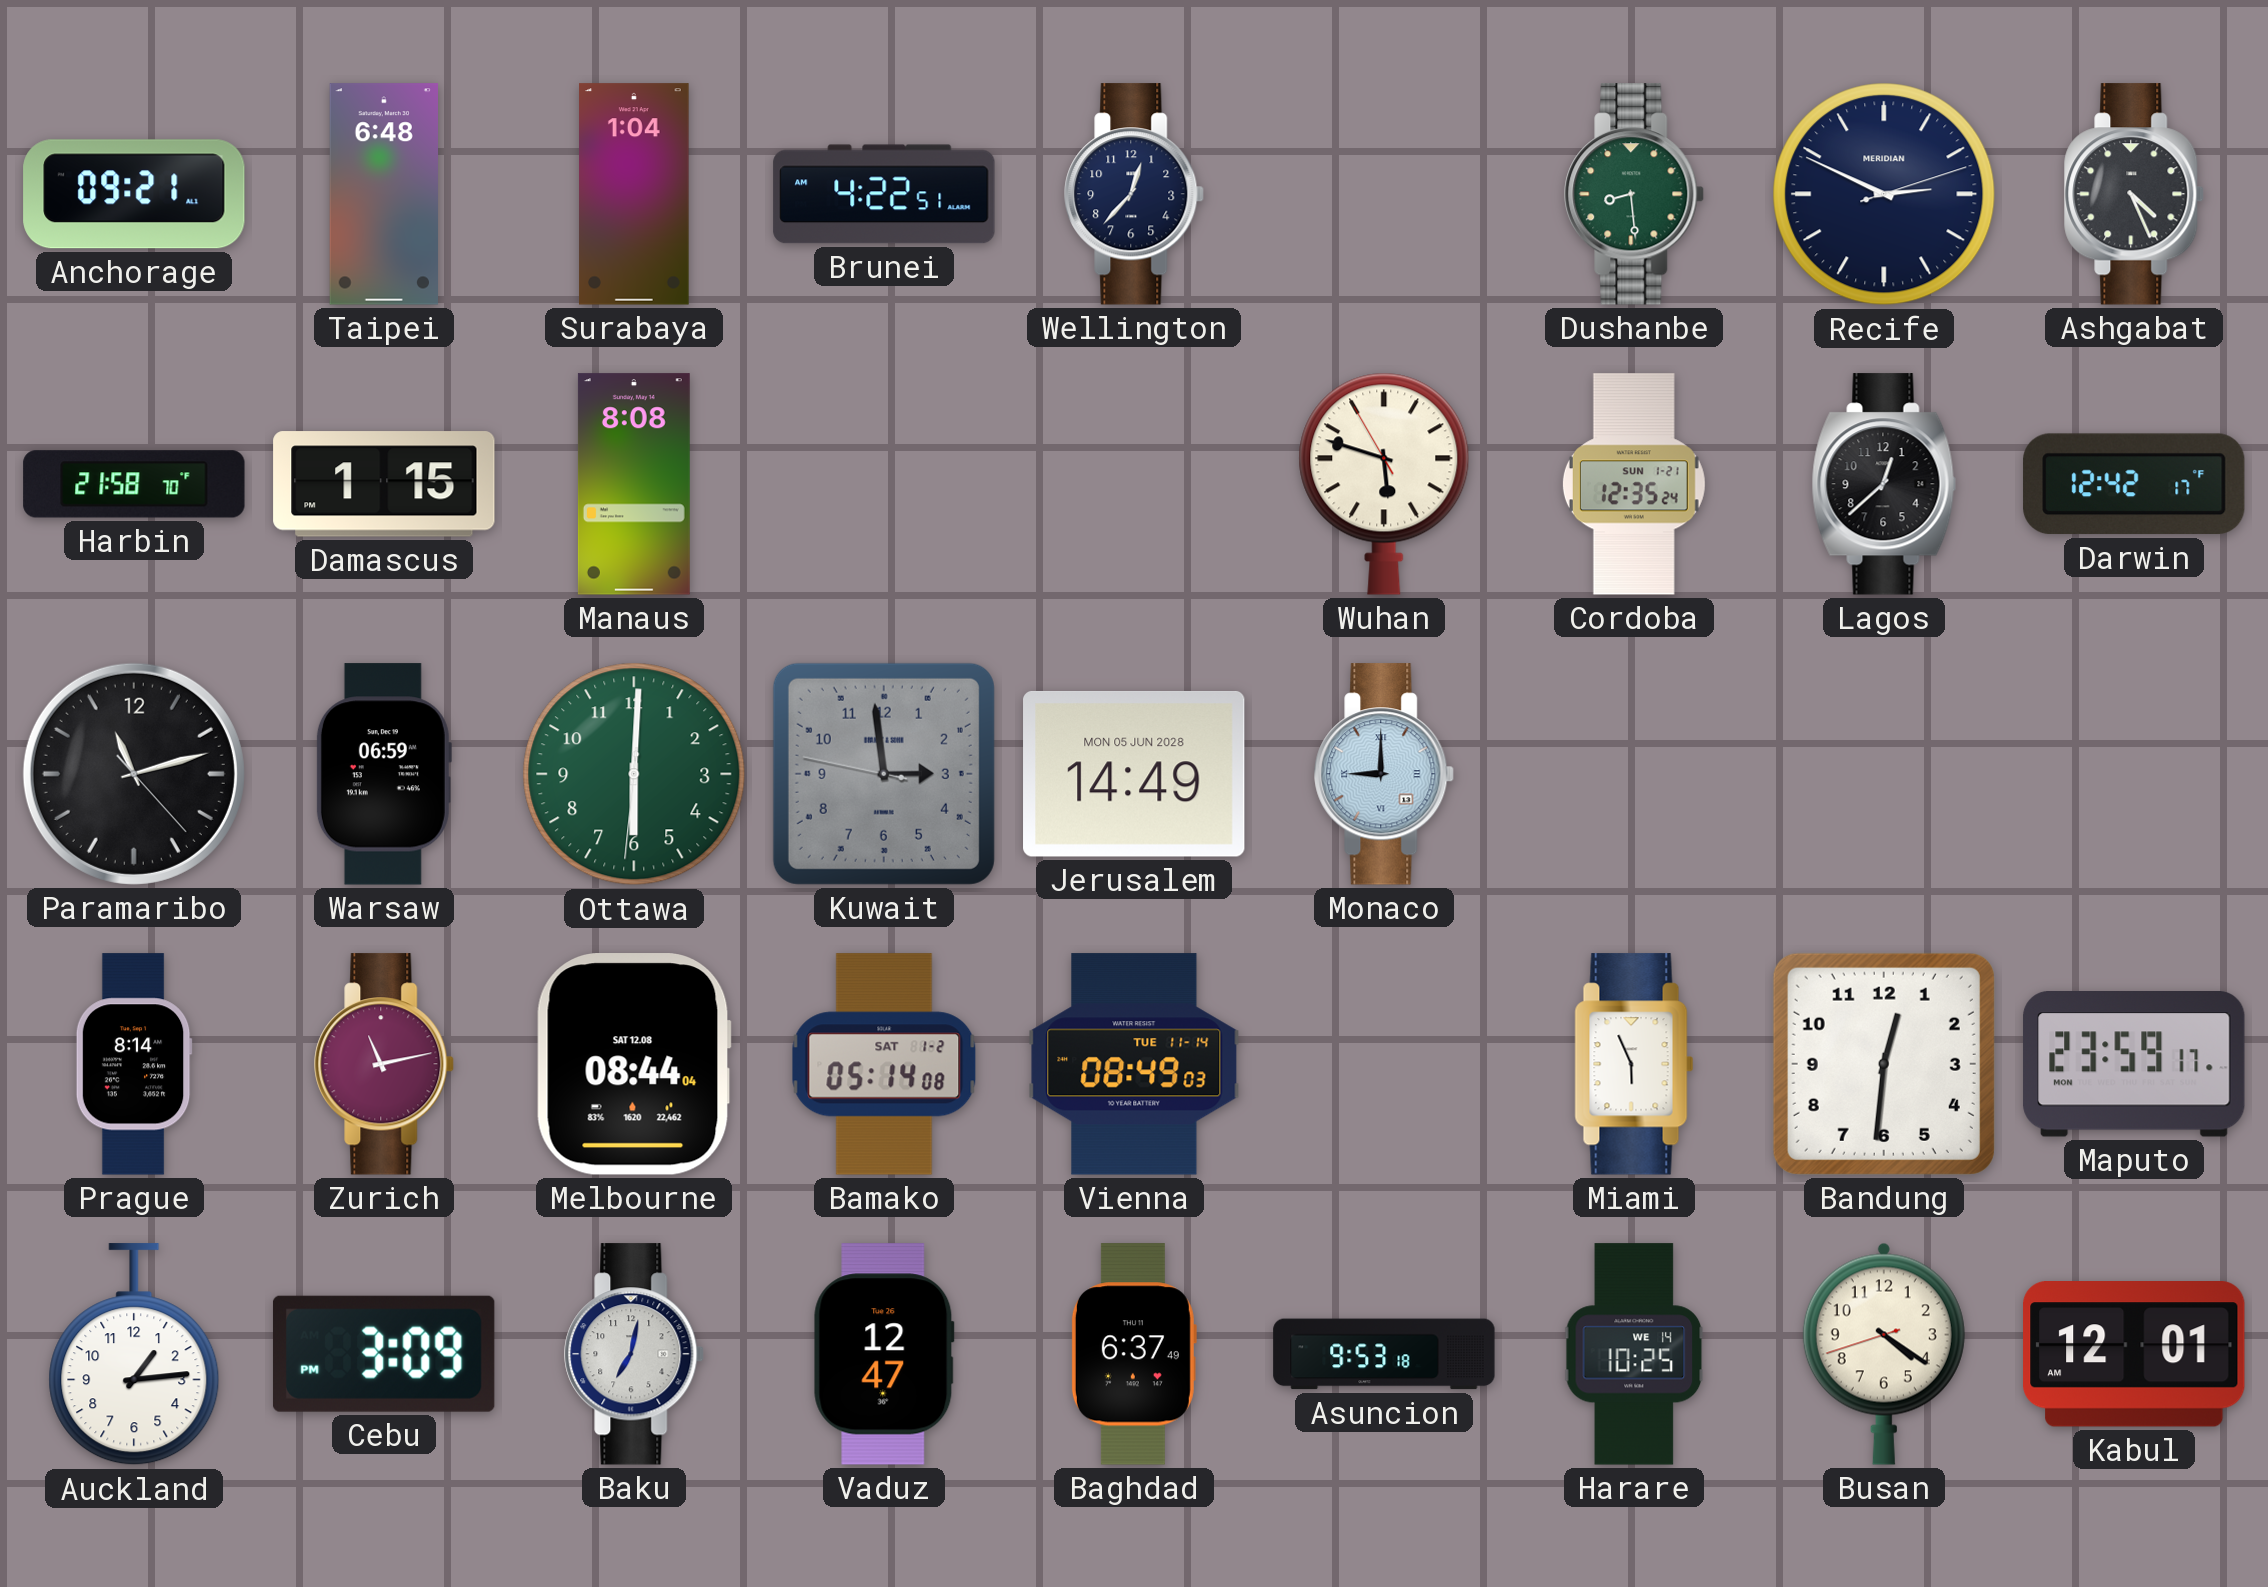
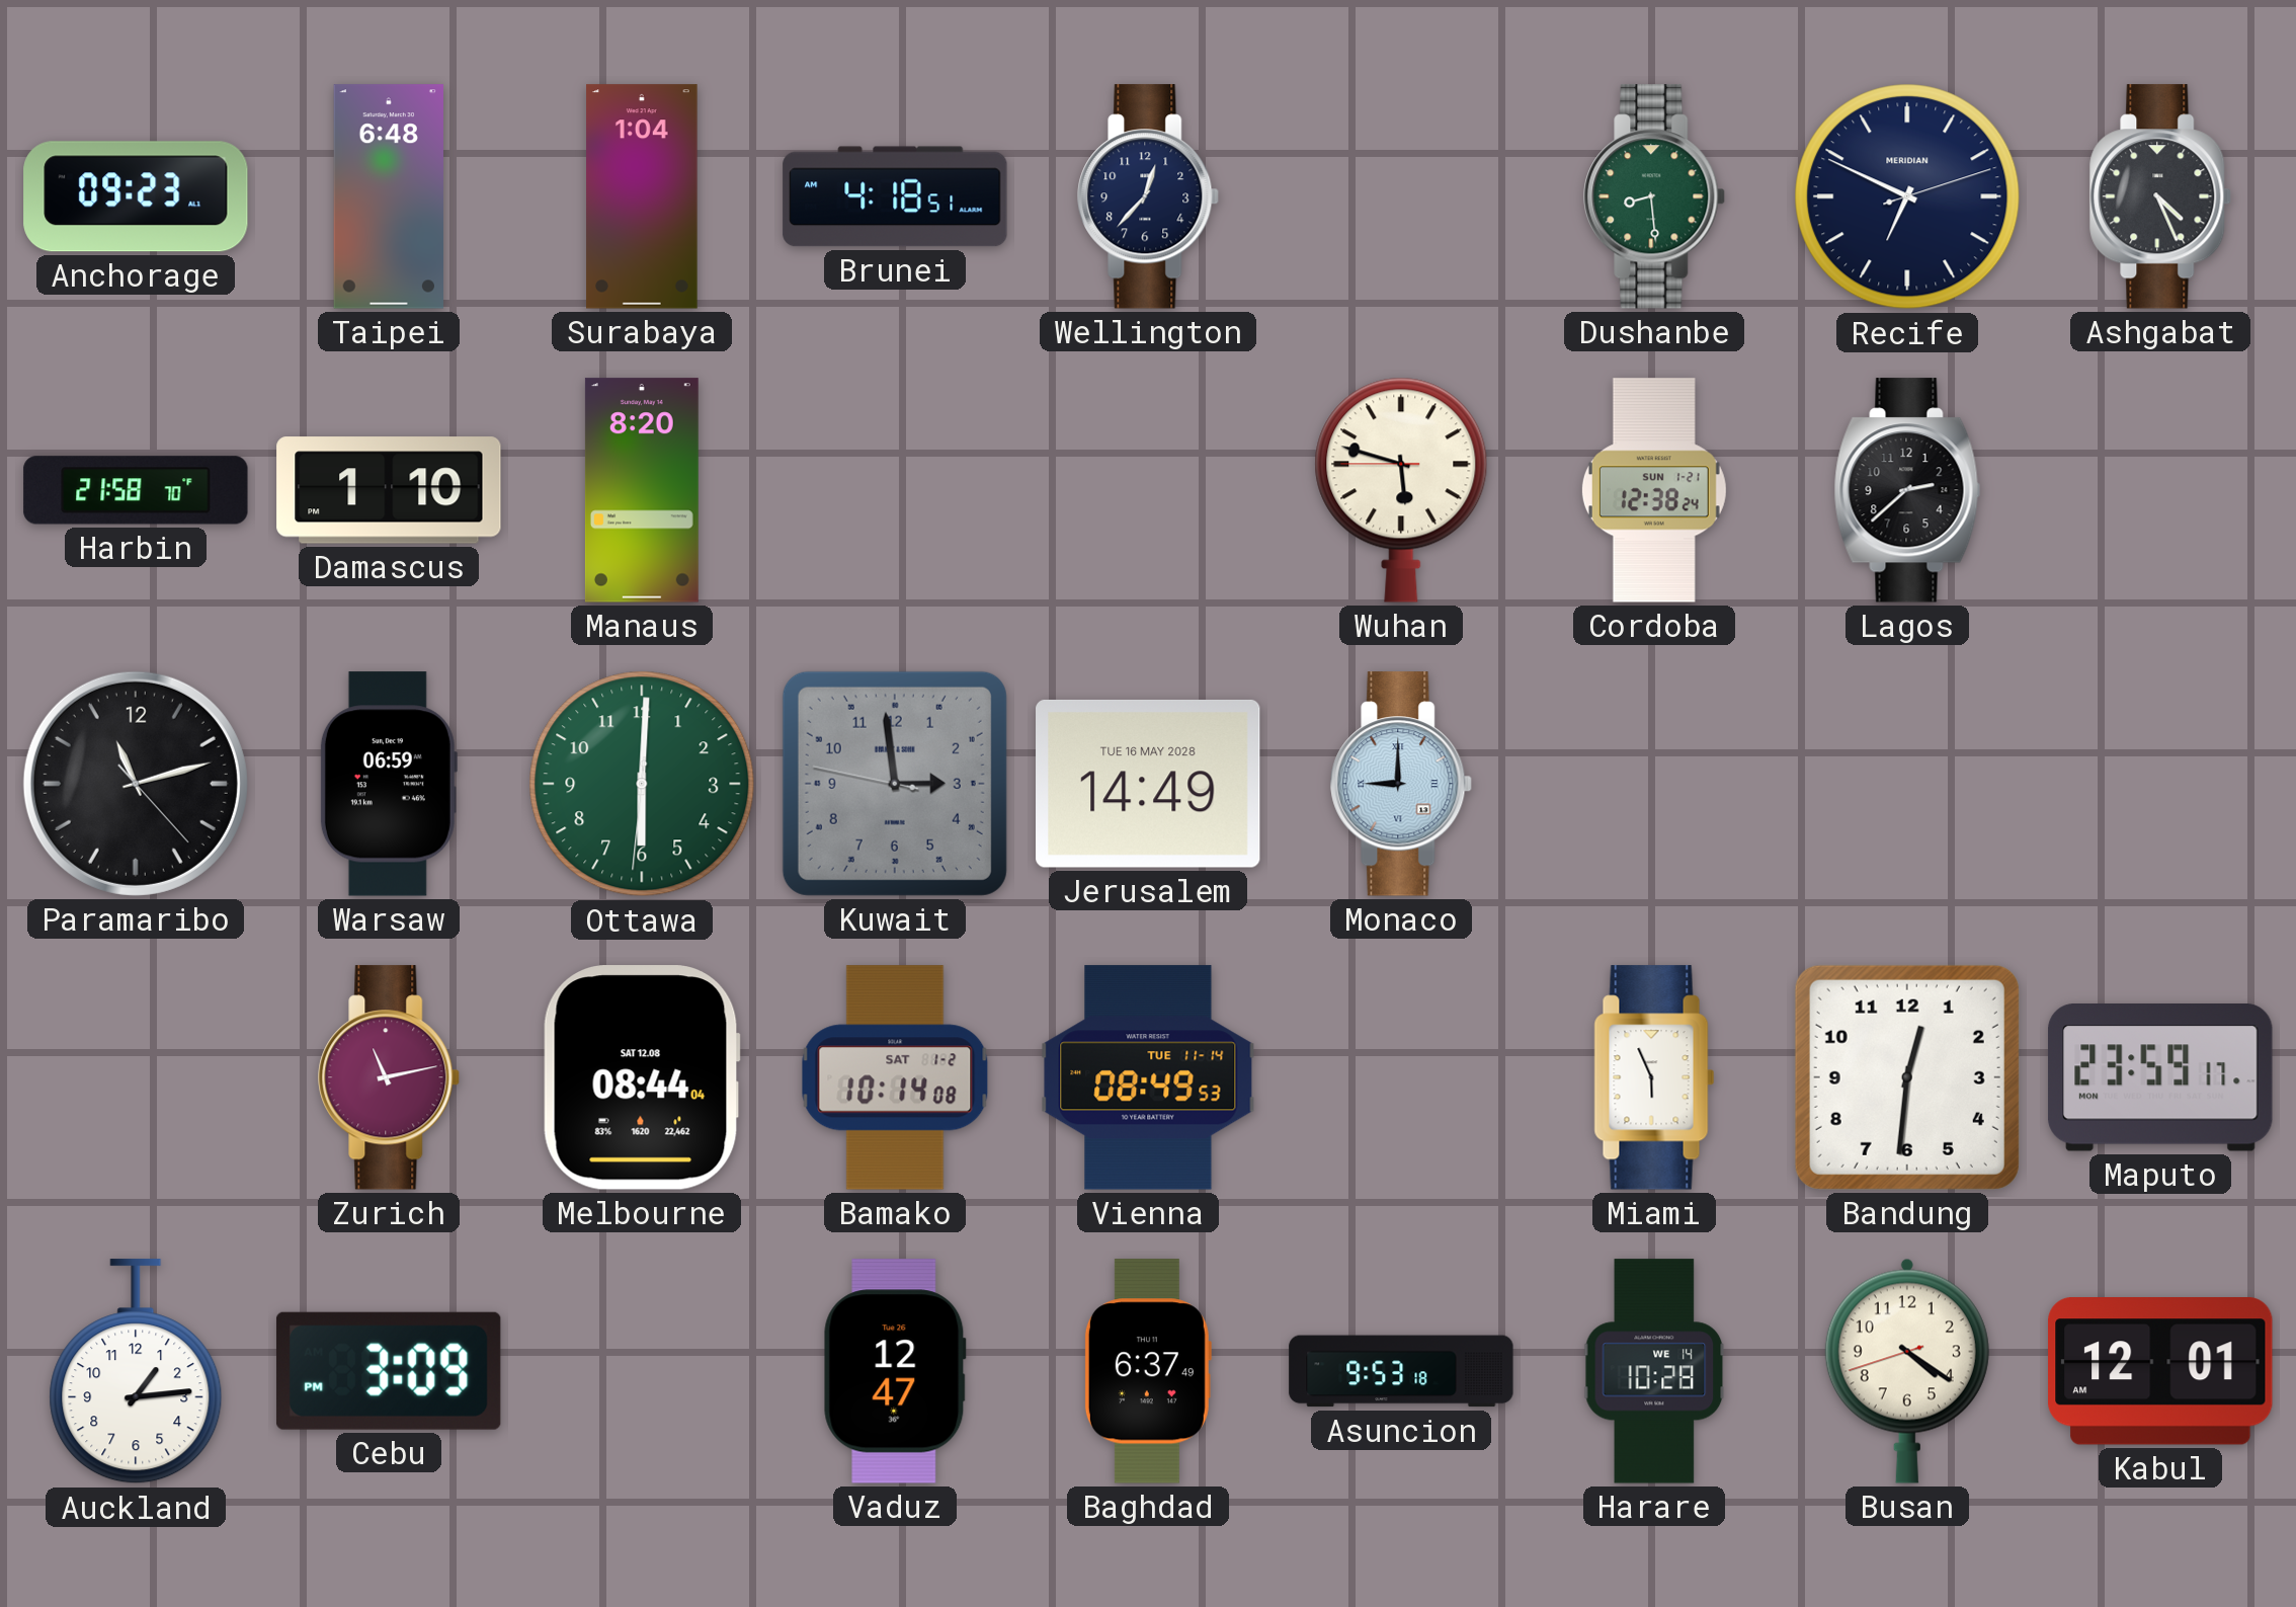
Anchorage: 09:21 -> 09:23 (136, 196)
Brunei: 4:22 -> 4:18 (895, 196)
Recife: 2:49 -> 6:49 (1907, 196)
Damascus: 1:15 -> 1:10 (389, 490)
Manaus: 8:08 -> 8:20 (642, 490)
Wuhan: 5:47:55 -> 5:47:45 (1401, 490)
Cordoba: 12:35 -> 12:38 (1654, 490)
Lagos: 12:38 -> 2:38 (1907, 490)
Darwin: 12:42 -> none (2134, 484)
Jerusalem date: MON 05 JUN 2028 -> TUE 16 MAY 2028 (1148, 784)
Prague: 8:14 -> none (134, 1064)
Bamako: 05:14 -> 10:14 (895, 1077)
Vienna: 08:49:03 -> 08:49:53 (1148, 1077)
Baku: 7:02 -> none (635, 1354)
Harare: 10:25 -> 10:28 (1654, 1371)
